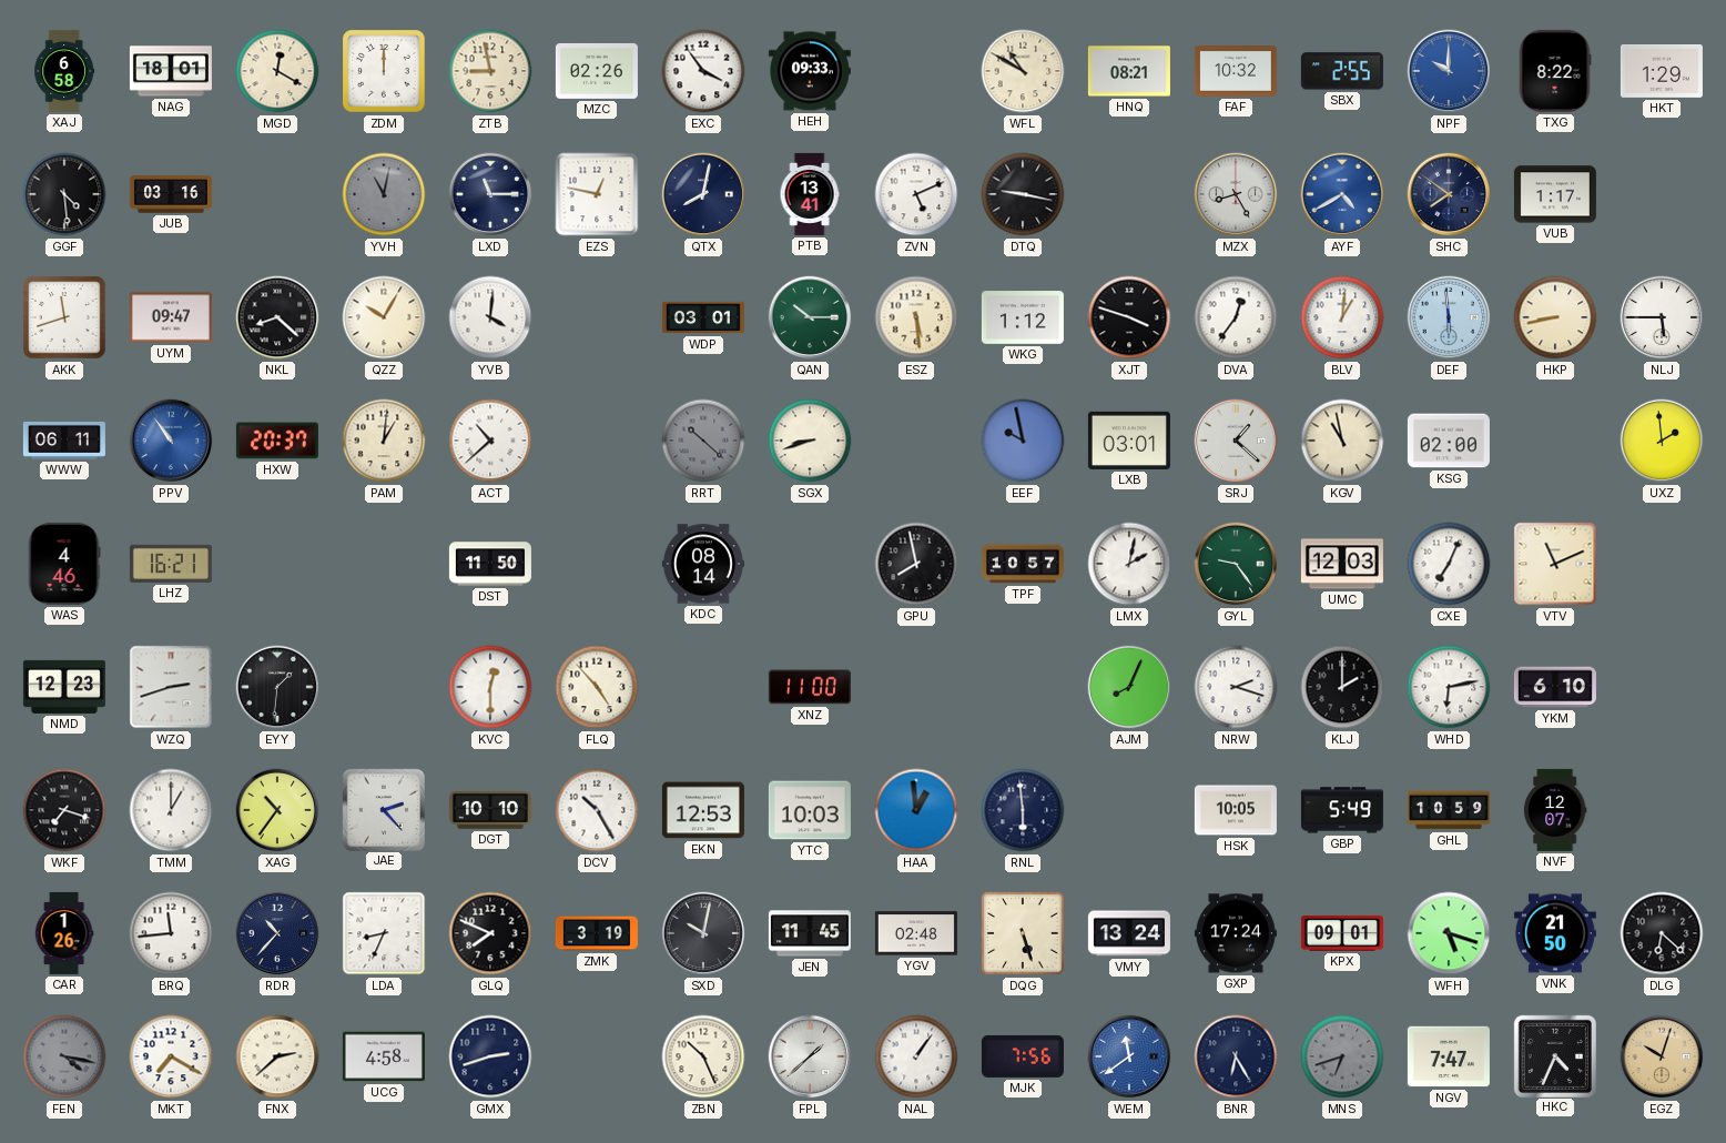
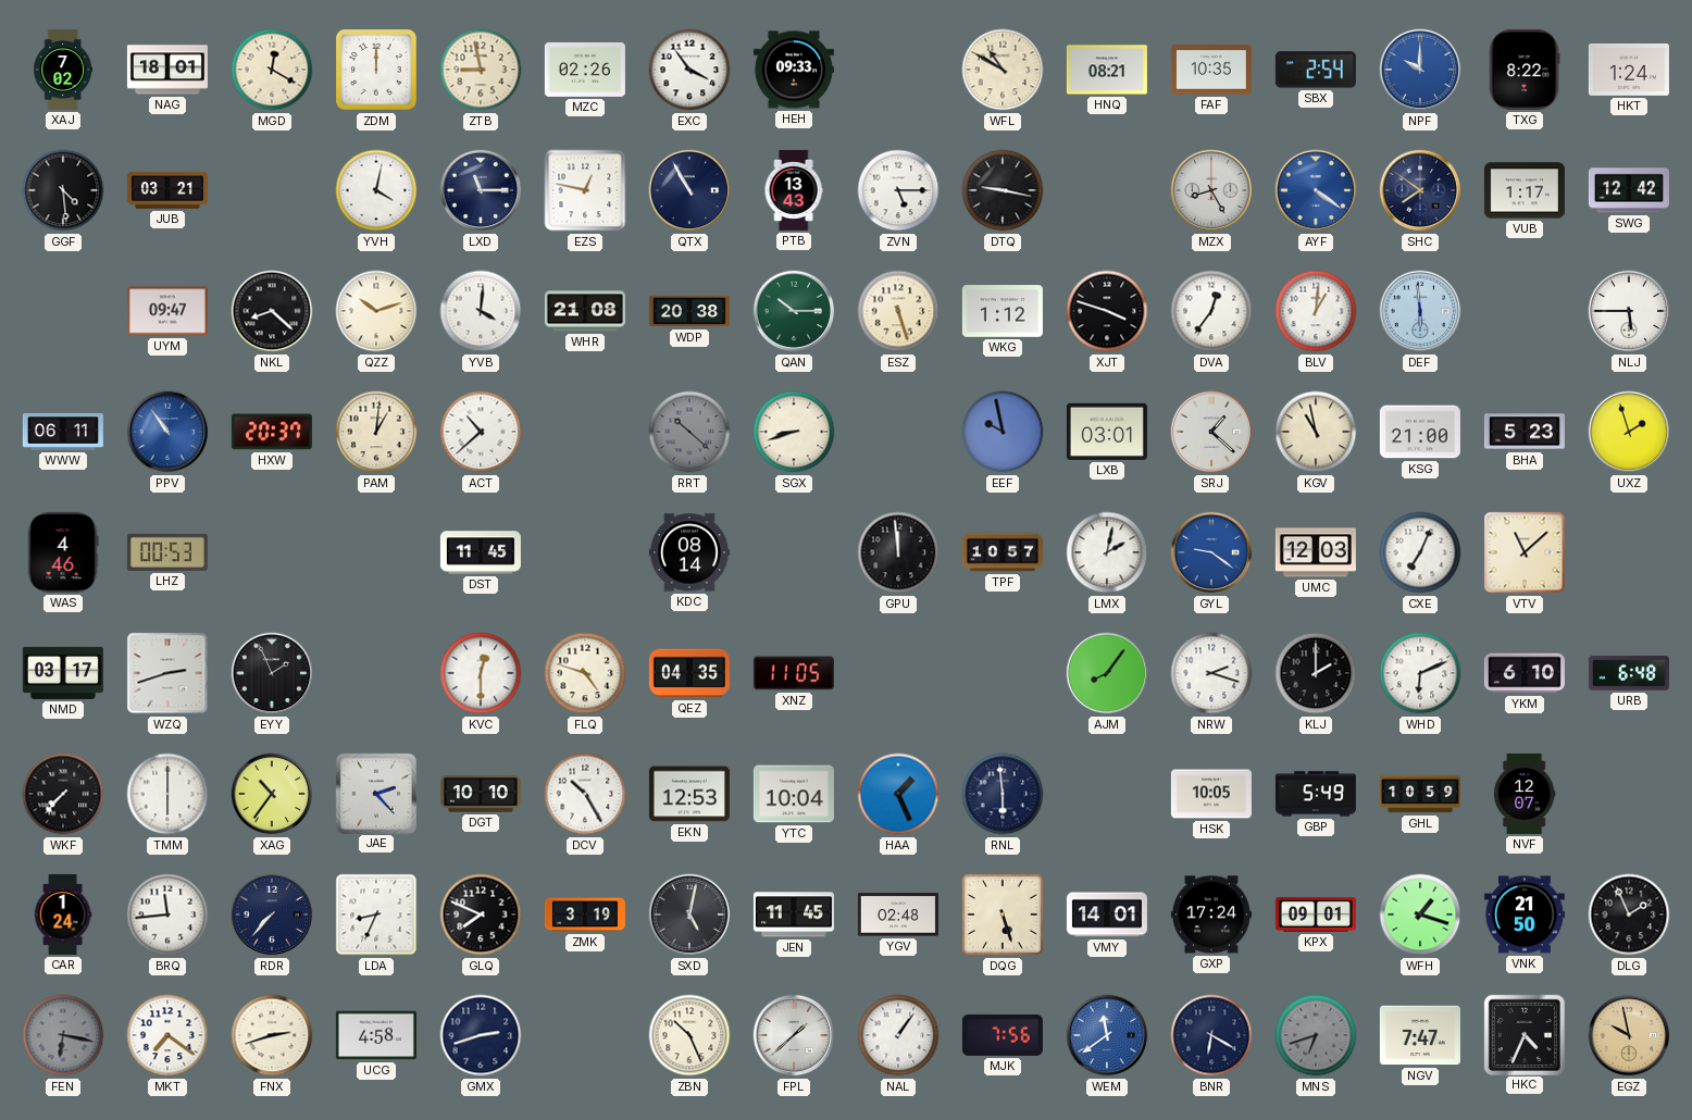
XAJ: 6:58 -> 7:02 (63, 70)
FAF: 10:32 -> 10:35 (1211, 71)
SBX: 2:55 -> 2:54 (1316, 70)
HKT: 1:29 -> 1:24 (1629, 71)
JUB: 03:16 -> 03:21 (167, 190)
YVH: 11:02 -> 4:02 (376, 190)
YVH dial: grey -> white (376, 190)
QTX: 8:02 -> 10:55 (689, 190)
PTB: 13:41 -> 13:43 (794, 190)
ZVN: 5:11 -> 5:15 (898, 190)
AYF: 4:40 -> 4:21 (1316, 190)
SWG: none -> 12:42 (1629, 190)
AKK: 11:42 -> none (64, 317)
QZZ: 10:05 -> 10:12 (376, 311)
WHR: none -> 21:08 (585, 311)
WDP: 03:01 -> 20:38 (689, 311)
ESZ: 5:29 -> 5:27 (898, 311)
HKP: 8:43 -> none (1555, 317)
KSG: 02:00 -> 21:00 (1420, 432)
BHA: none -> 5:23 (1525, 432)
UXZ: 1:59 -> 1:57 (1629, 432)
LHZ: 16:21 -> 00:53 (167, 552)
DST: 11:50 -> 11:45 (481, 552)
GPU: 7:58 -> 11:59 (898, 552)
GYL: 9:24 -> 9:21 (1211, 552)
GYL dial: green -> blue (1211, 552)
VTV: 11:11 -> 11:08 (1525, 552)
NMD: 12:23 -> 03:17 (63, 673)
EYY: 1:31 -> 1:56 (272, 673)
FLQ: 4:53 -> 4:48 (585, 673)
QEZ: none -> 04:35 (689, 673)
XNZ: 11:00 -> 11:05 (794, 673)
AJM: 8:04 -> 8:06 (1107, 673)
WHD: 6:13 -> 6:11 (1420, 673)
URB: none -> 6:48 (1629, 673)
WKF: 7:18 -> 7:37 (63, 794)
TMM: 1:00 -> 6:00 (167, 794)
YTC: 10:03 -> 10:04 (794, 794)
HAA: 12:59 -> 1:26 (898, 794)
CAR: 1:26 -> 1:24 (63, 914)
RDR: 10:37 -> 7:37 (272, 914)
SXD: 10:02 -> 5:02 (689, 914)
VMY: 13:24 -> 14:01 (1107, 914)
WFH: 5:18 -> 1:18 (1420, 914)
DLG: 6:22 -> 1:56 (1629, 914)
FEN: 4:17 -> 6:17 (63, 1035)
MKT: 7:20 -> 7:21 (167, 1035)
FNX: 2:38 -> 2:42 (272, 1035)
BNR: 6:25 -> 6:20 (1211, 1035)
EGZ: 10:03 -> 9:58 (1629, 1035)
